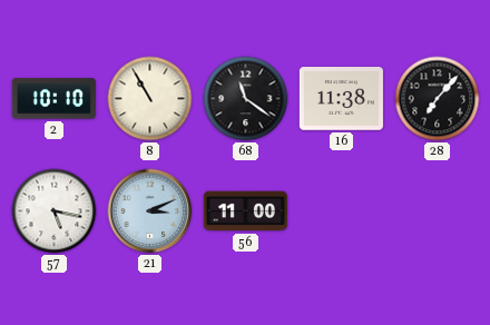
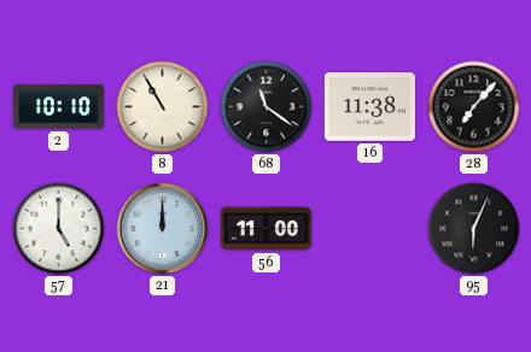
57: 5:17 -> 5:00 (59, 229)
21: 3:11 -> 12:00 (163, 229)
95: none -> 6:04 (474, 229)
